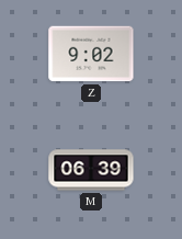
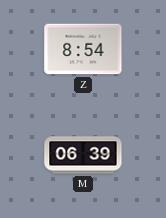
Z: 9:02 -> 8:54 (83, 49)
